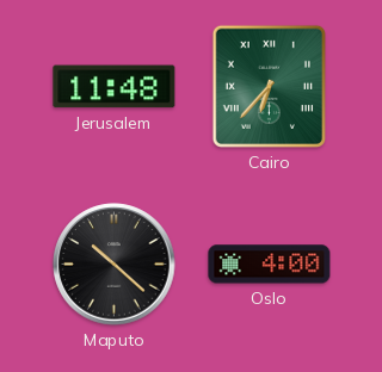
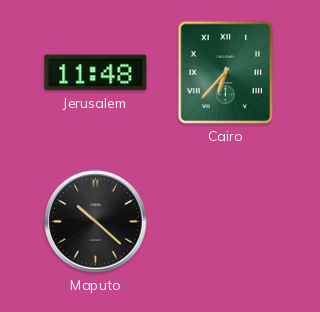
Oslo: 4:00 -> none (270, 265)
